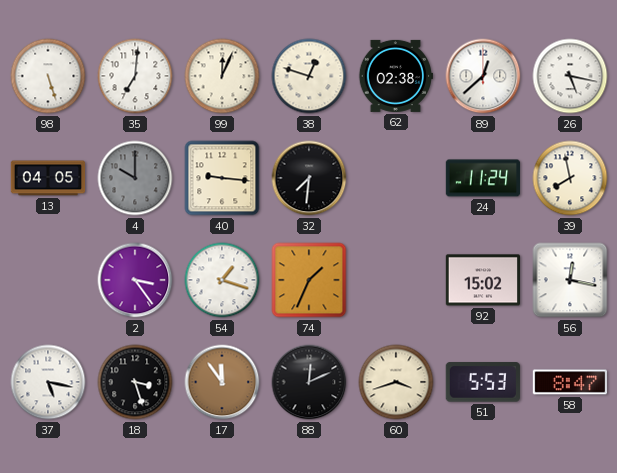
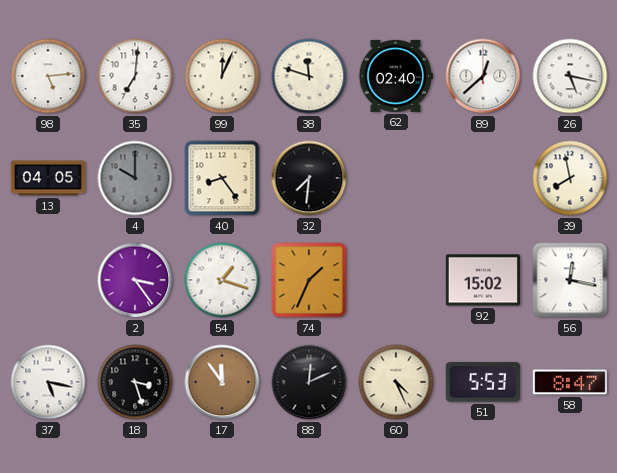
98: 5:27 -> 5:14 (48, 76)
38: 12:48 -> 11:48 (309, 76)
62: 02:38 -> 02:40 (395, 76)
40: 9:16 -> 8:24 (222, 178)
24: 11:24 -> none (483, 178)
60: 3:42 -> 4:26 (396, 382)
